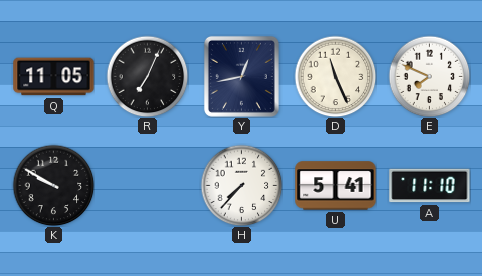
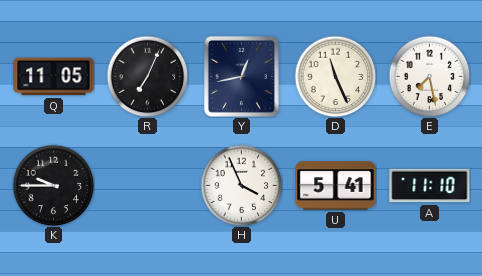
E: 7:49 -> 7:28 (429, 76)
K: 9:50 -> 9:45 (53, 185)
H: 7:37 -> 3:56 (241, 185)
